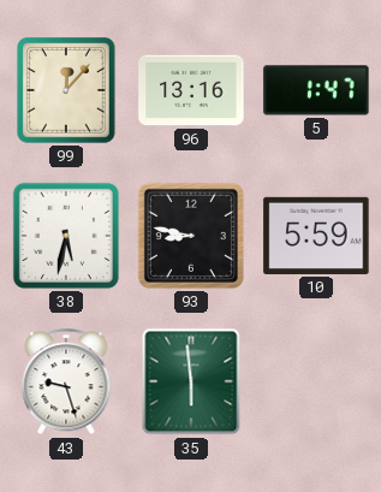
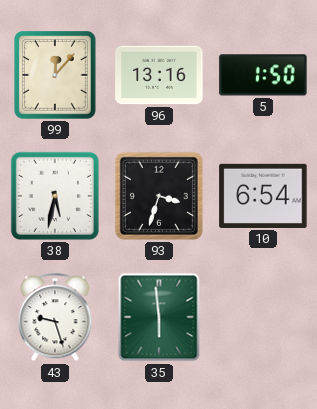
5: 1:47 -> 1:50 (263, 75)
93: 8:47 -> 3:33 (159, 196)
10: 5:59 -> 6:54 (263, 196)
